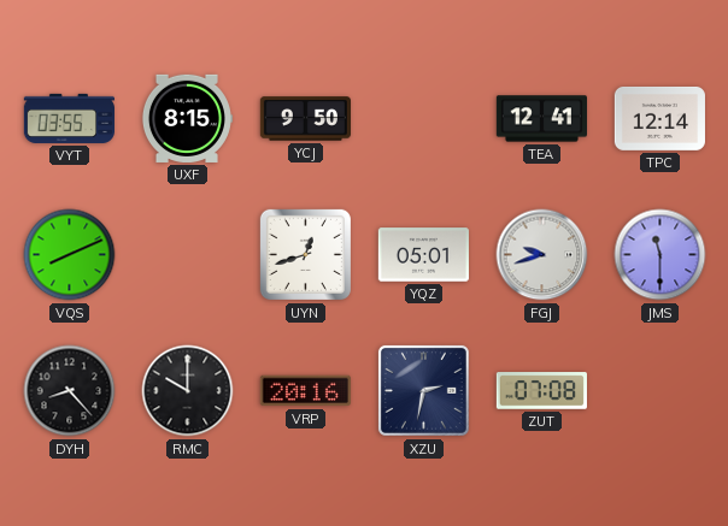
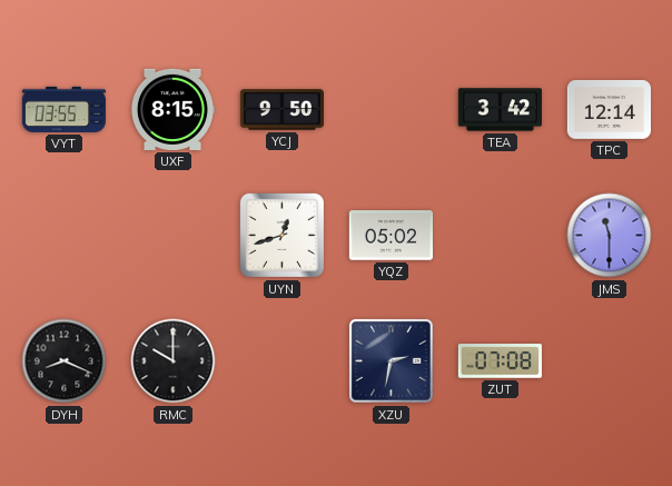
TEA: 12:41 -> 3:42 (500, 110)
VQS: 8:11 -> none (70, 255)
YQZ: 05:01 -> 05:02 (391, 236)
FGJ: 9:42 -> none (542, 255)
DYH: 8:23 -> 8:19 (65, 361)
VRP: 20:16 -> none (305, 391)
